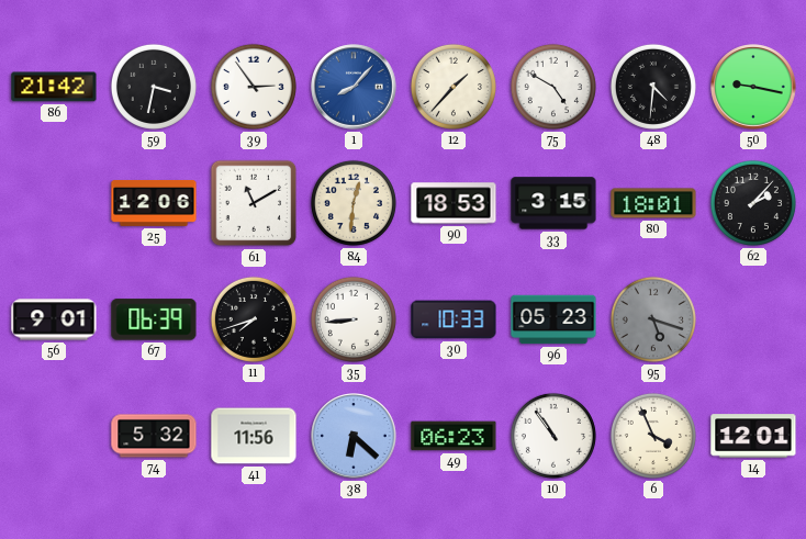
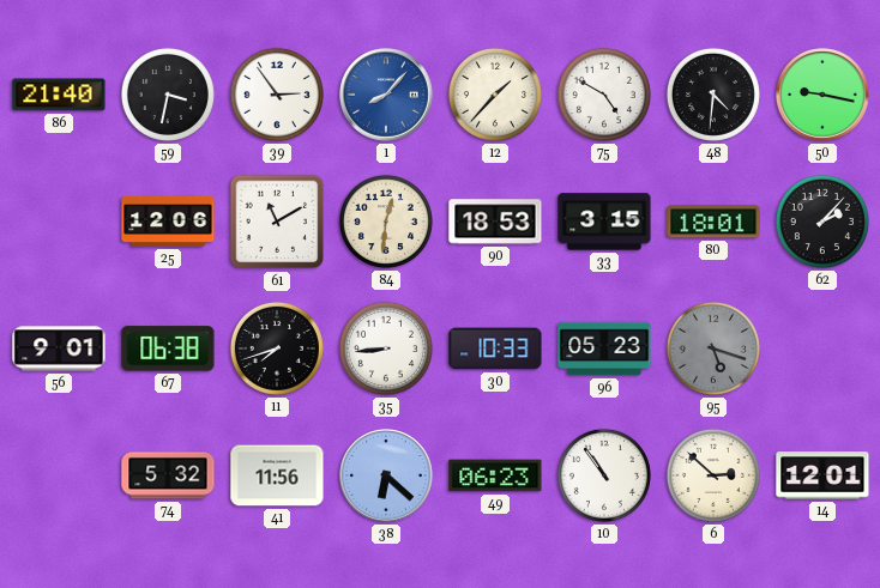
86: 21:42 -> 21:40 (59, 95)
67: 06:39 -> 06:38 (168, 348)
6: 3:56 -> 2:52 (713, 475)
